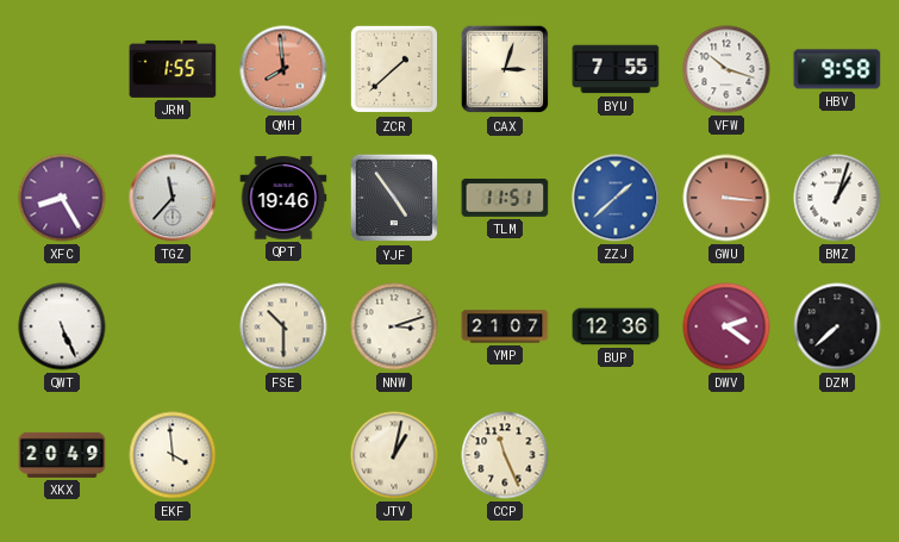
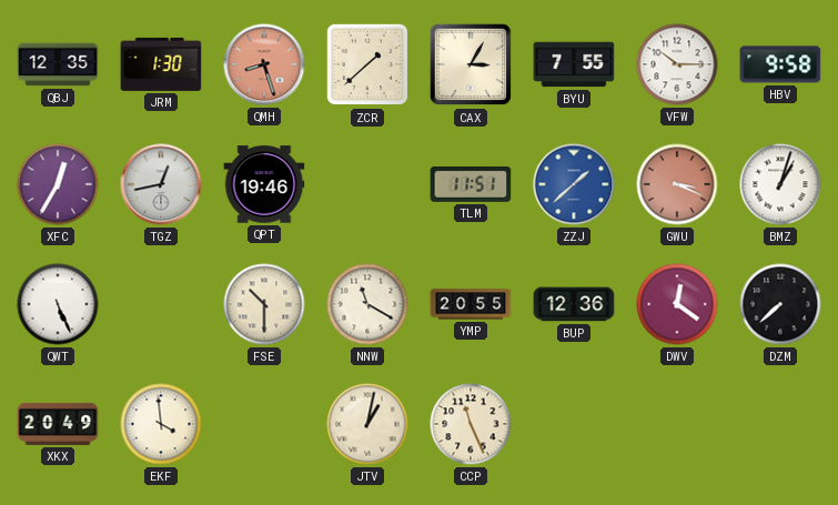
QBJ: none -> 12:35 (58, 64)
JRM: 1:55 -> 1:30 (161, 64)
QMH: 7:59 -> 8:27 (264, 64)
CAX: 3:03 -> 3:05 (471, 64)
VFW: 10:18 -> 10:15 (677, 64)
XFC: 8:25 -> 12:35 (58, 184)
TGZ: 11:37 -> 12:43 (161, 184)
YJF: 4:54 -> none (394, 198)
GWU: 3:16 -> 3:19 (677, 184)
NNW: 3:12 -> 11:20 (367, 304)
YMP: 21:07 -> 20:55 (471, 304)
DWV: 2:21 -> 12:21 (677, 304)
